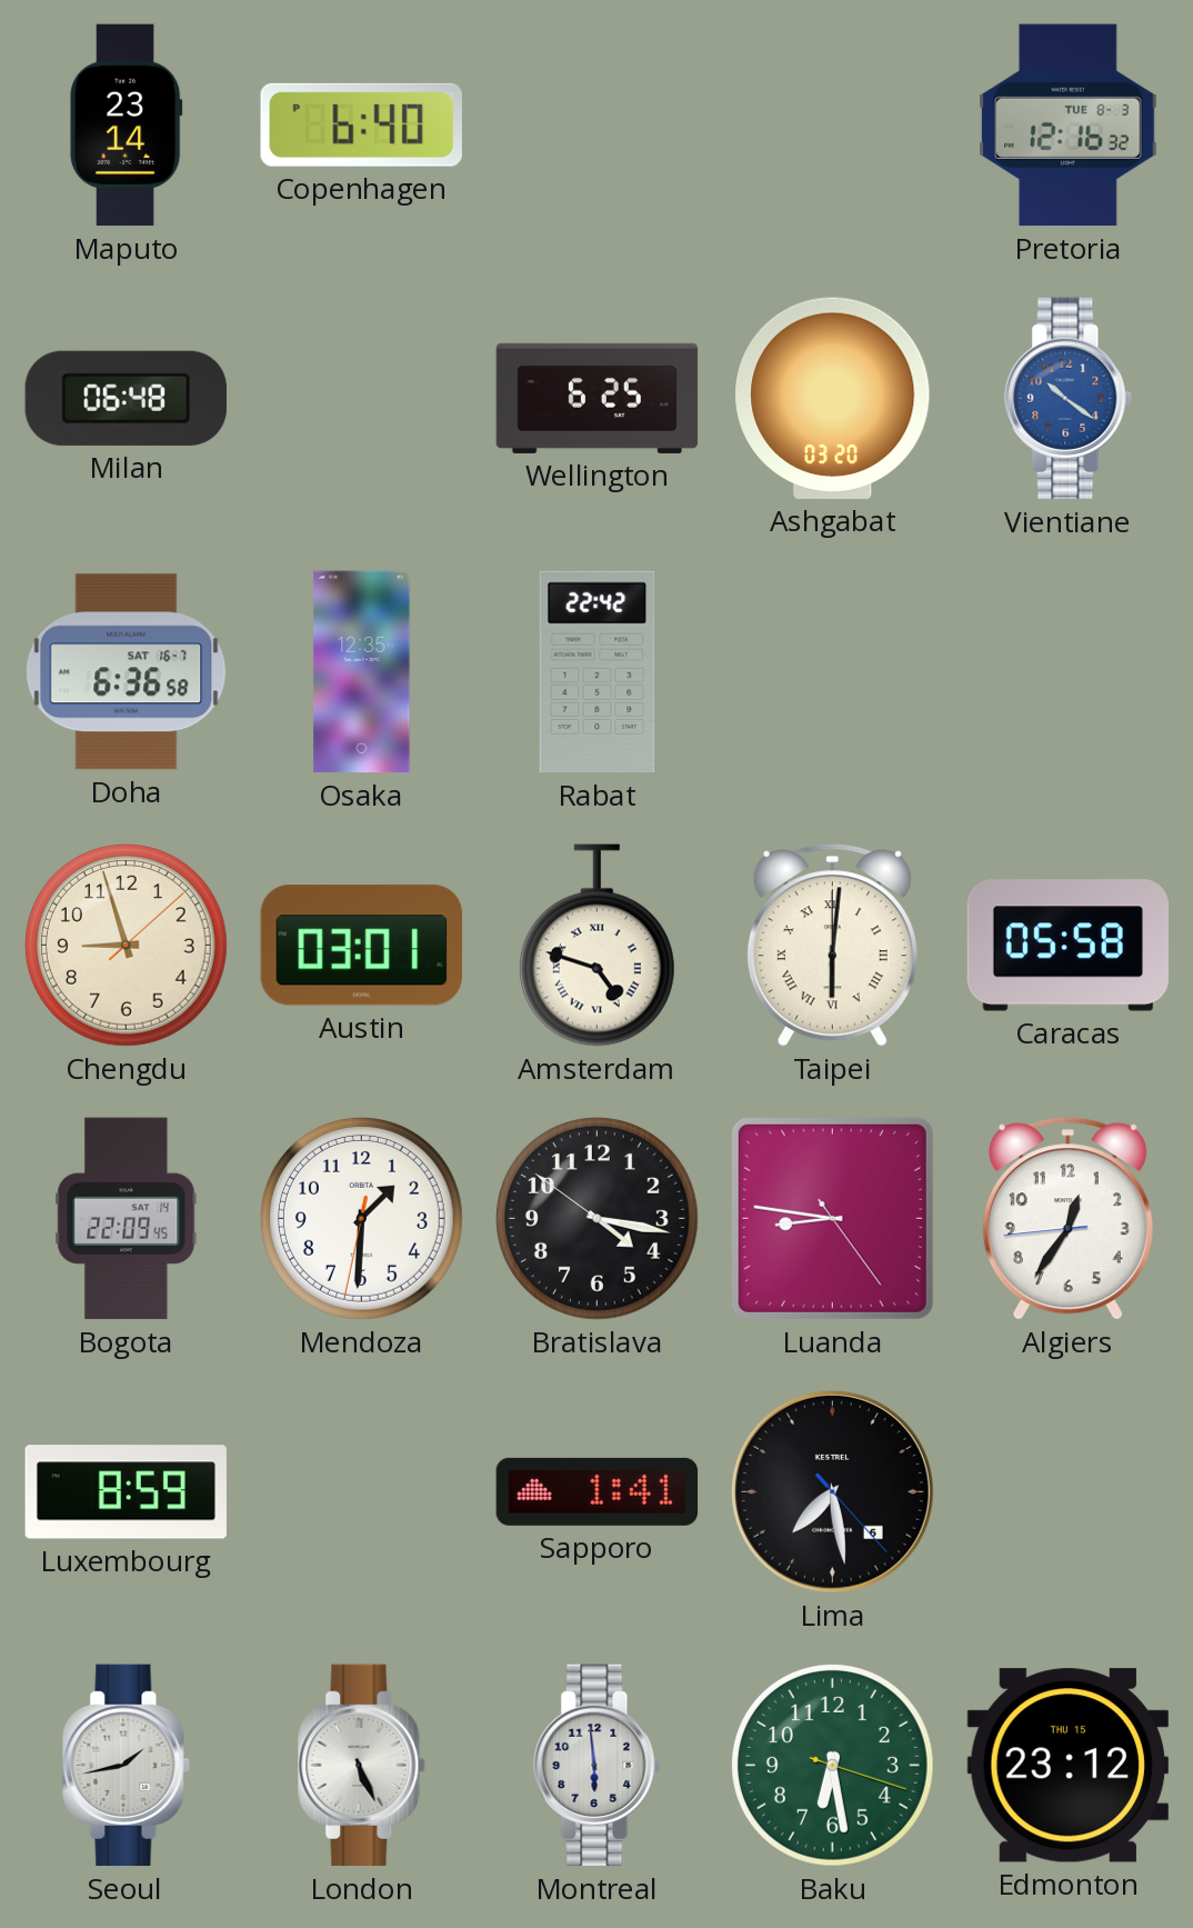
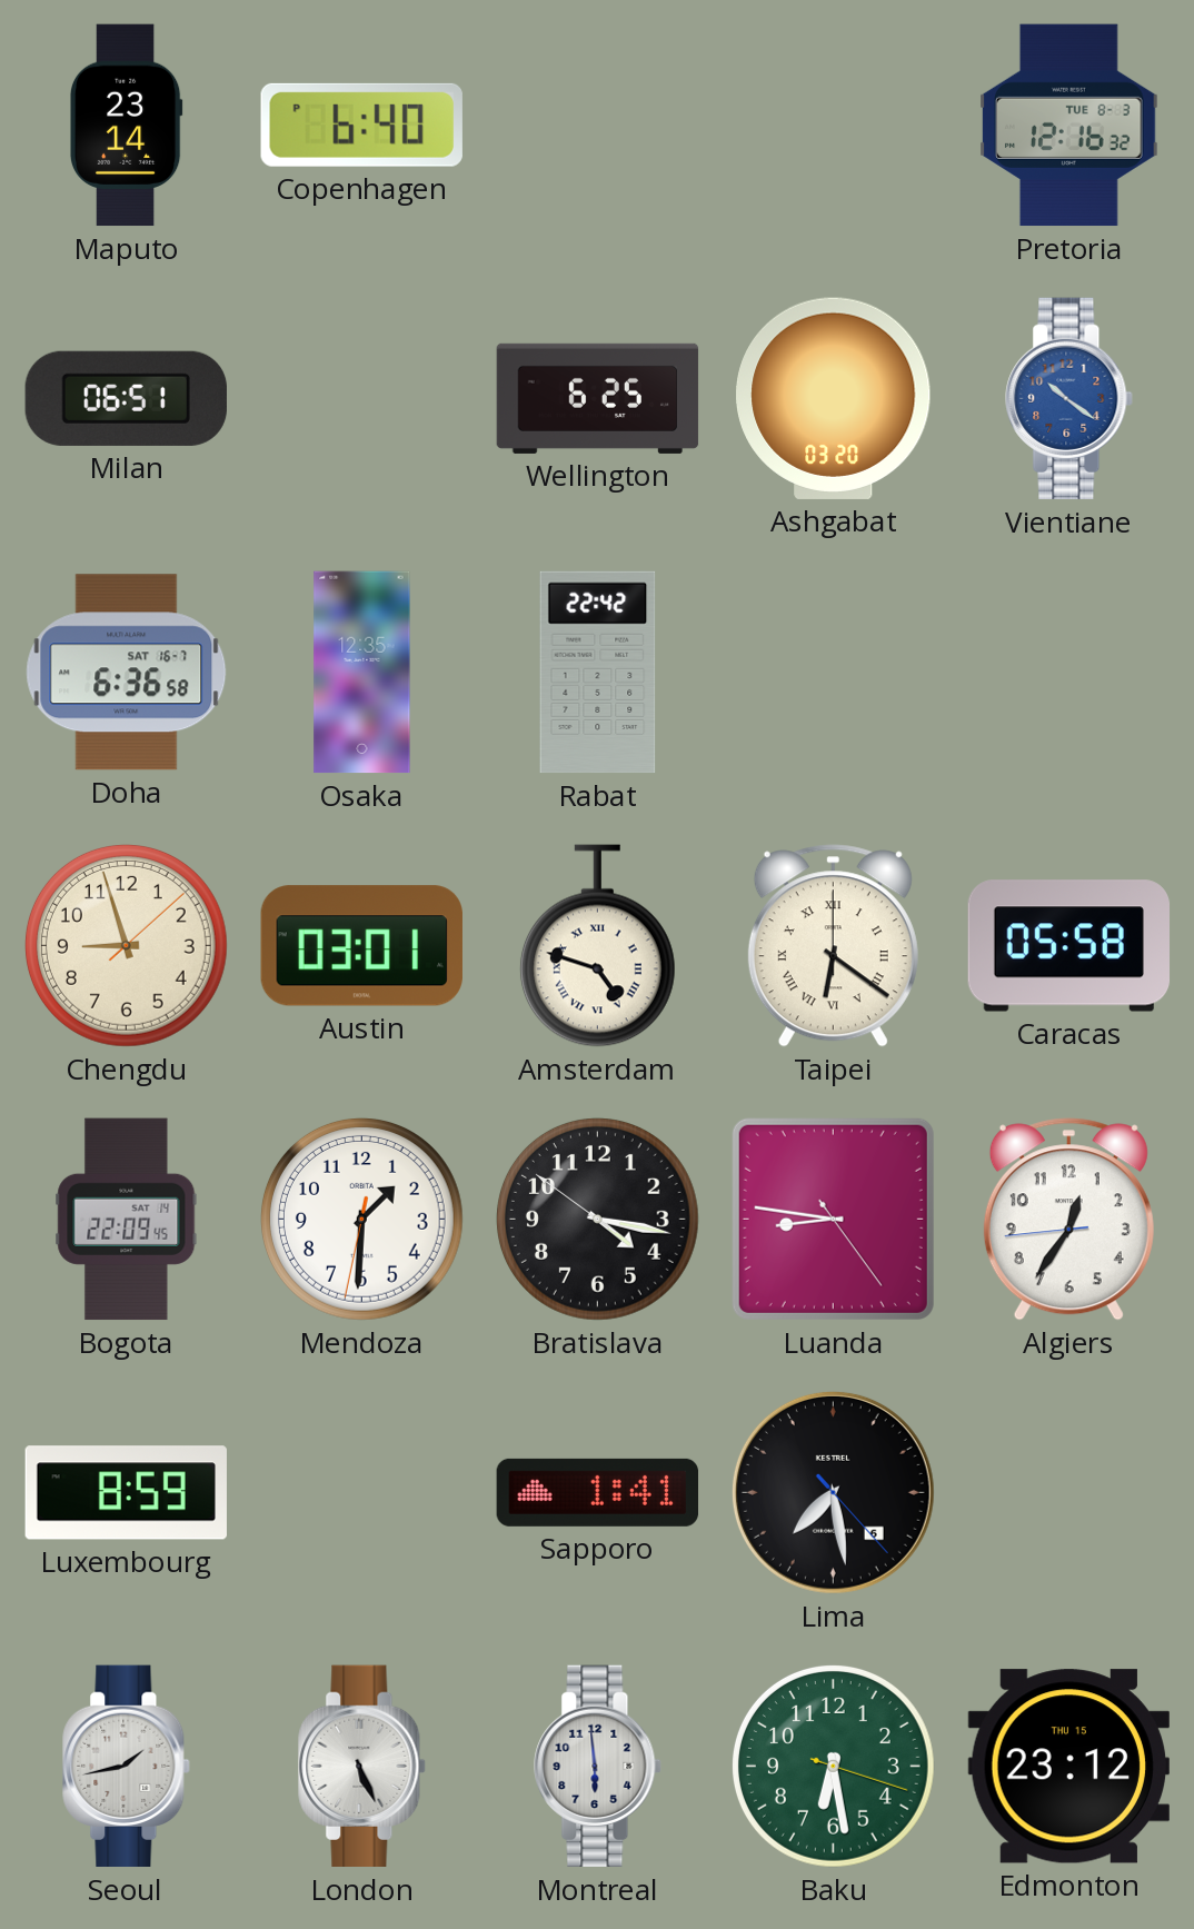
Milan: 06:48 -> 06:51 (126, 398)
Taipei: 6:01 -> 6:21 (833, 946)
